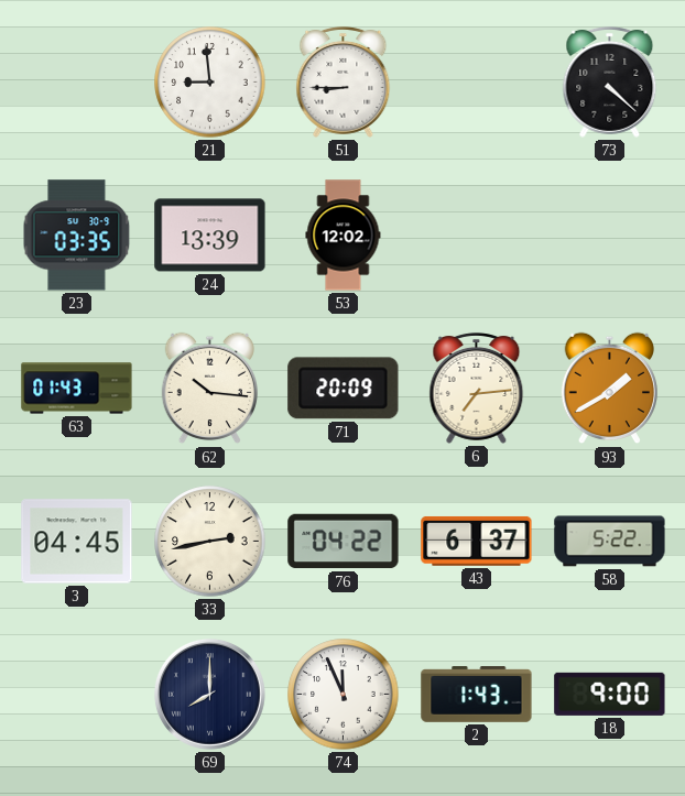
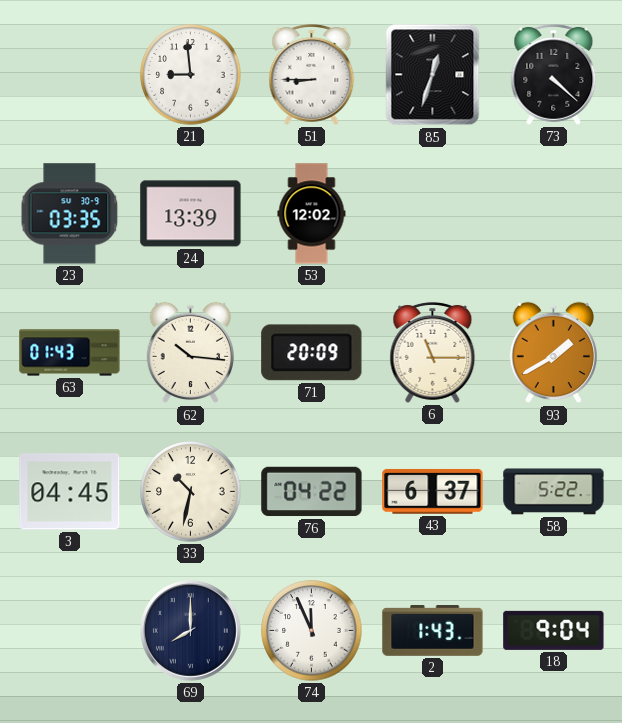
85: none -> 12:33 (433, 75)
6: 7:14 -> 11:15 (433, 352)
33: 2:43 -> 10:32 (191, 492)
18: 9:00 -> 9:04 (554, 630)
